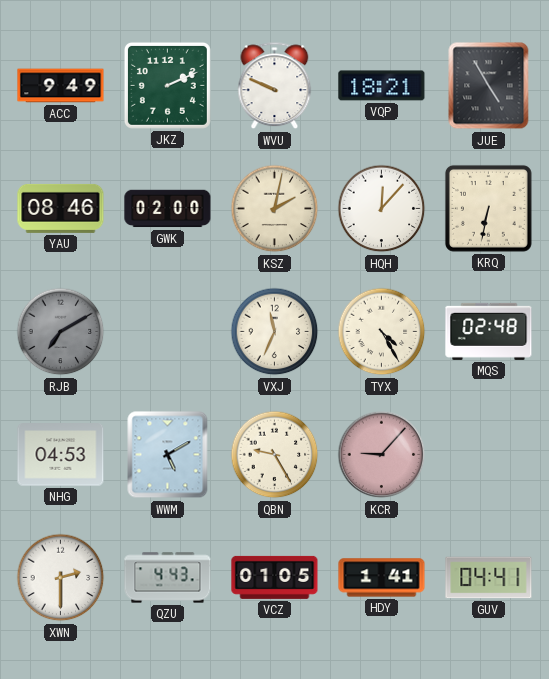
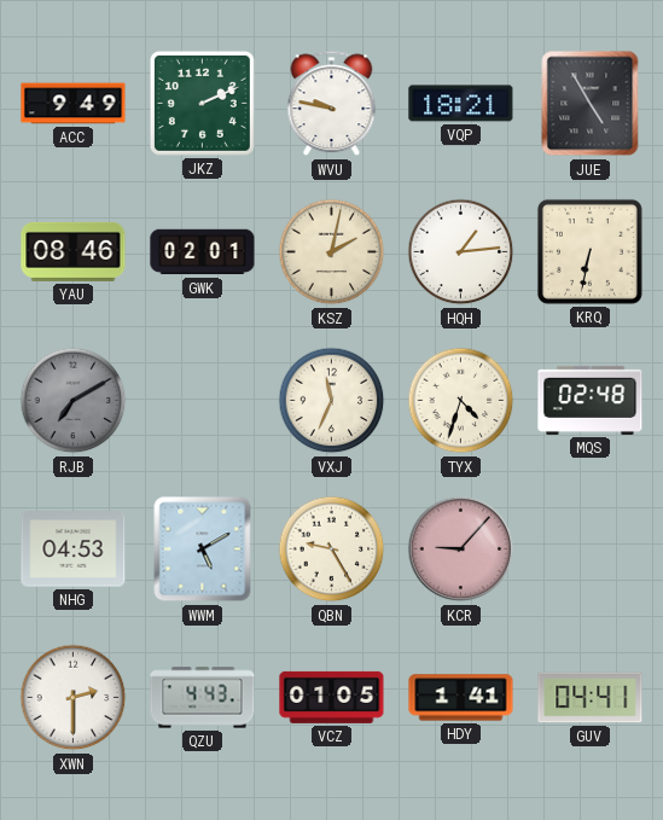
WVU: 9:49 -> 9:47 (332, 104)
GWK: 02:00 -> 02:01 (203, 252)
HQH: 12:07 -> 1:14 (461, 252)
TYX: 4:25 -> 4:33 (461, 401)
